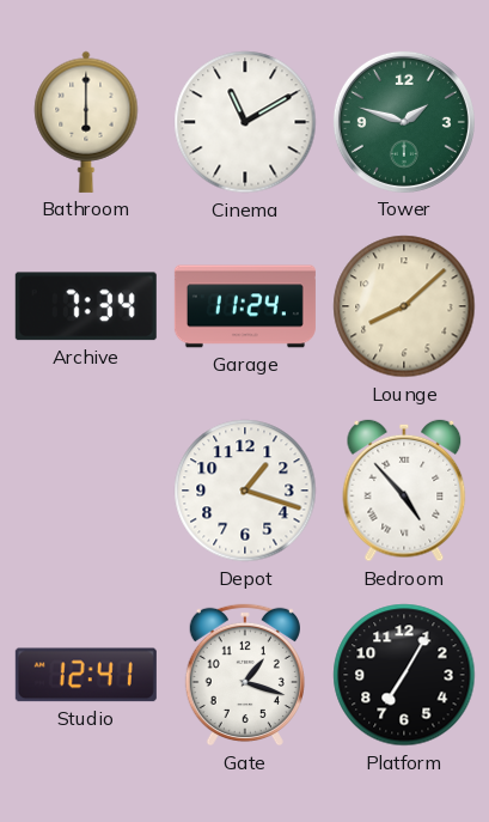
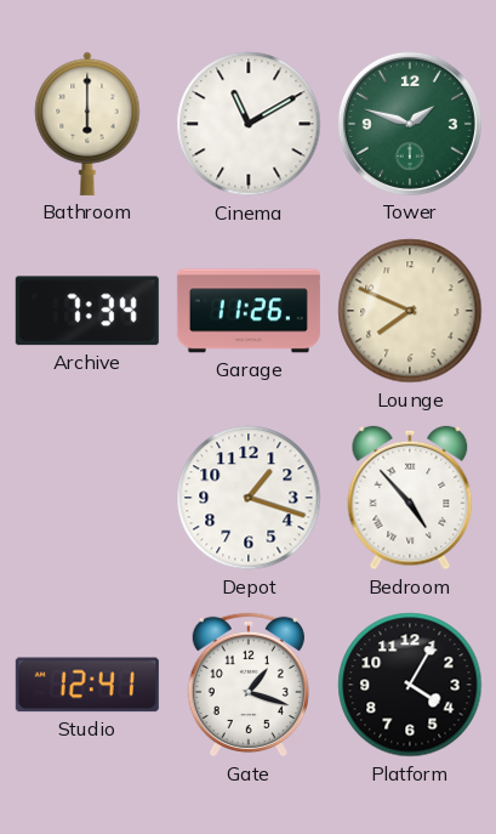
Garage: 11:24 -> 11:26 (249, 311)
Lounge: 8:08 -> 7:49 (410, 311)
Platform: 7:05 -> 4:05 (410, 685)
